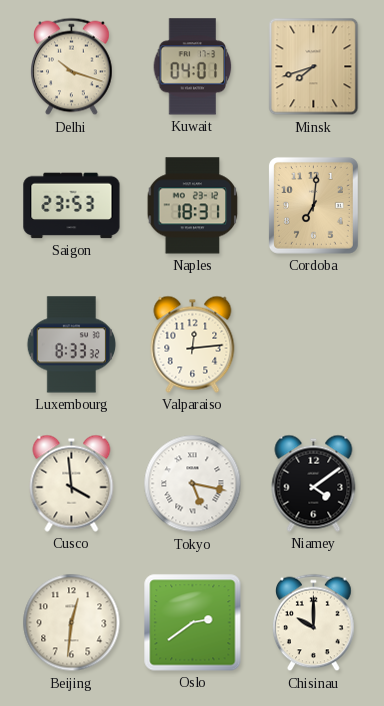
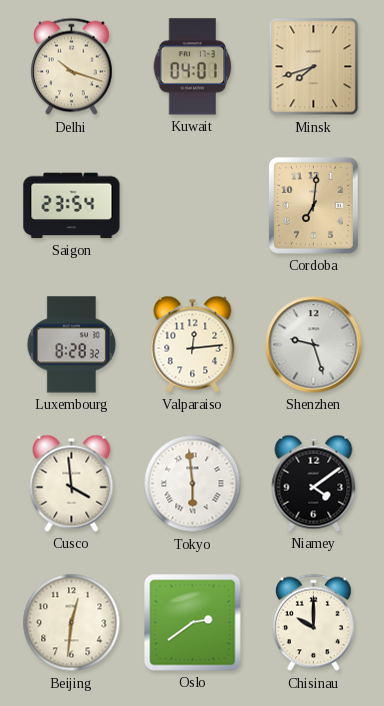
Saigon: 23:53 -> 23:54 (72, 206)
Naples: 18:31 -> none (193, 206)
Luxembourg: 8:33 -> 8:28 (72, 345)
Shenzhen: none -> 9:27 (314, 345)
Tokyo: 5:17 -> 5:59 (193, 484)
